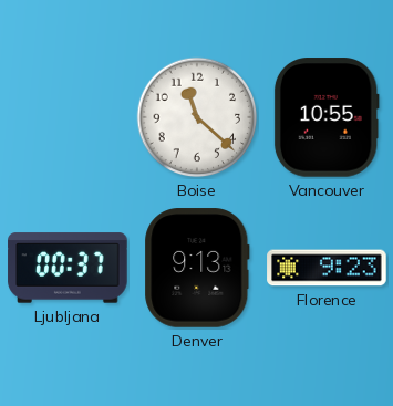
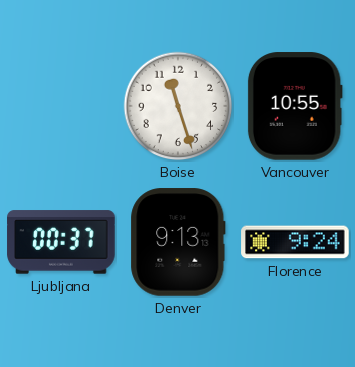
Boise: 11:22 -> 11:27 (178, 106)
Florence: 9:23 -> 9:24 (295, 242)
